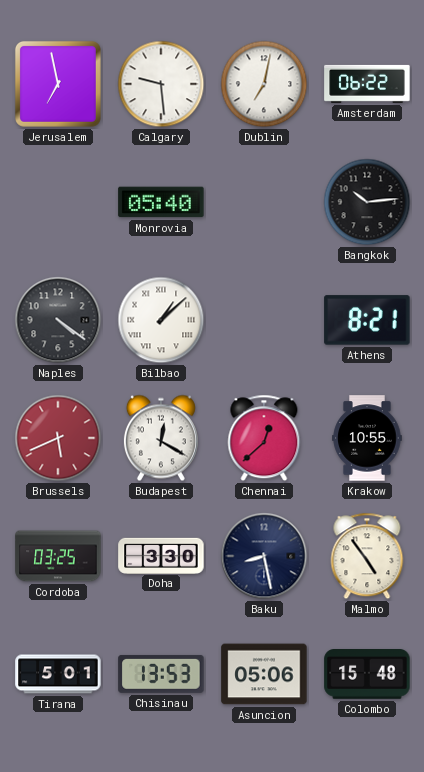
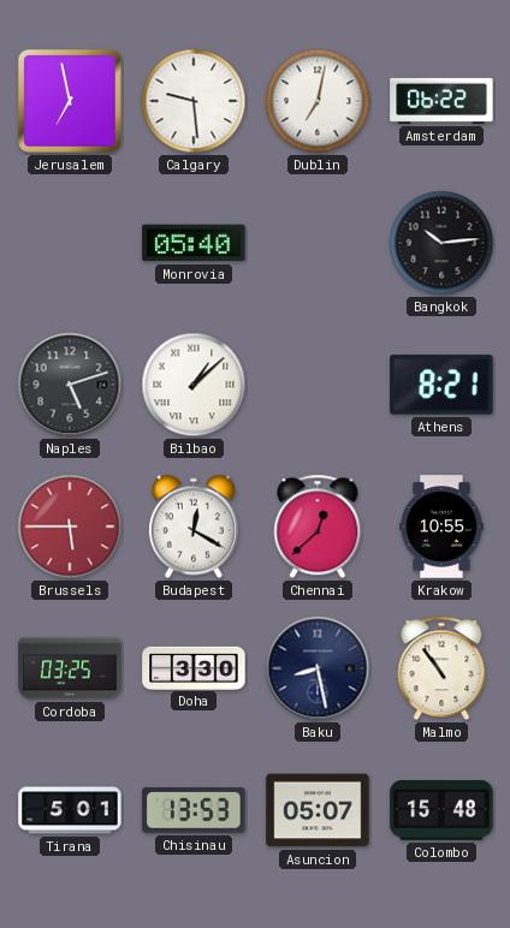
Naples: 4:21 -> 5:12 (70, 385)
Brussels: 5:41 -> 5:45 (70, 527)
Malmo: 4:54 -> 10:54 (441, 668)
Asuncion: 05:06 -> 05:07 (318, 810)
